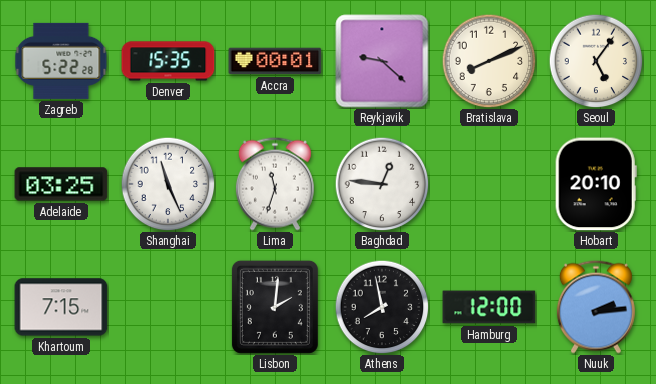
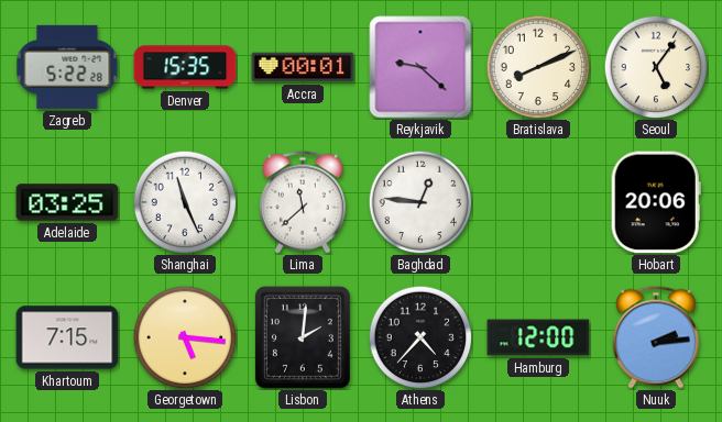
Lima: 11:33 -> 11:38 (303, 202)
Hobart: 20:10 -> 20:06 (656, 202)
Georgetown: none -> 5:16 (185, 337)
Athens: 7:58 -> 4:37 (420, 337)
